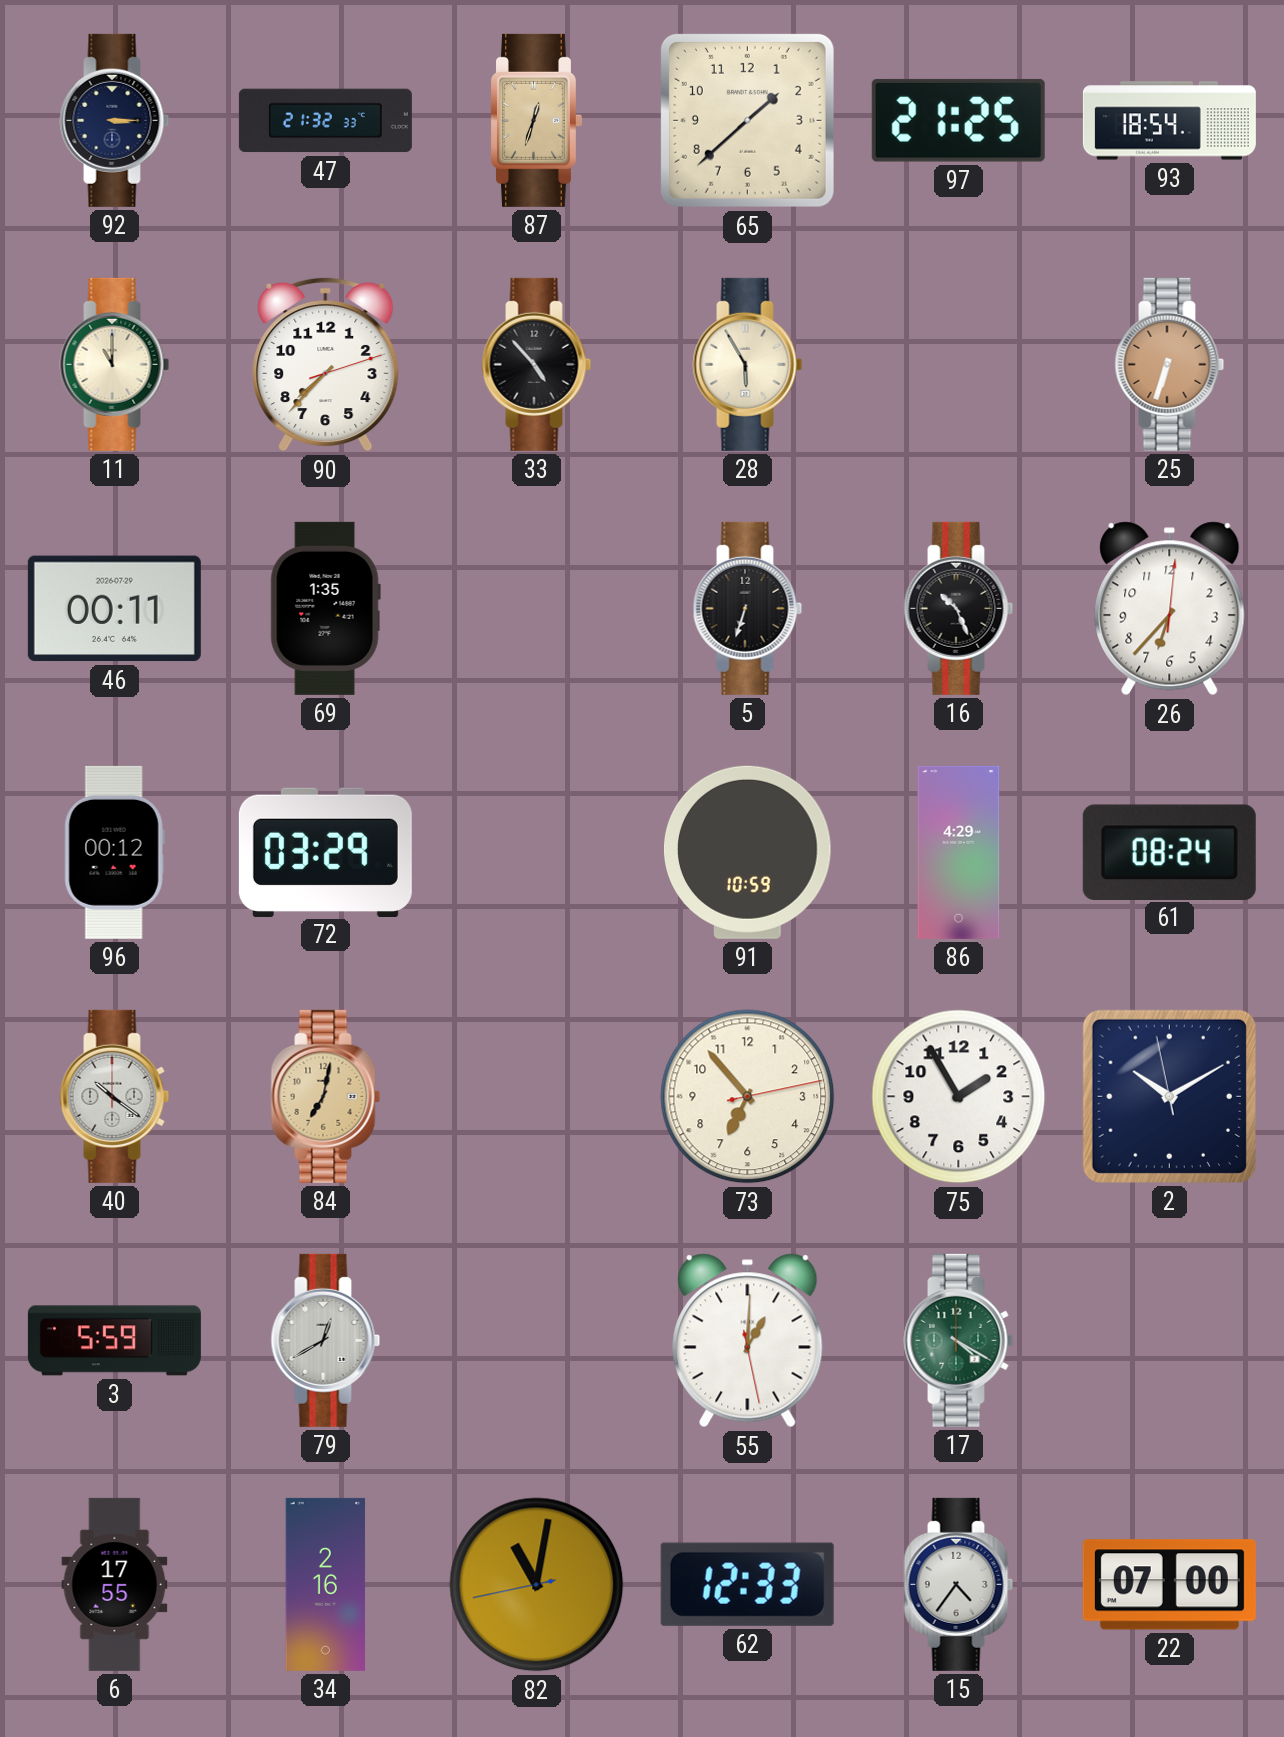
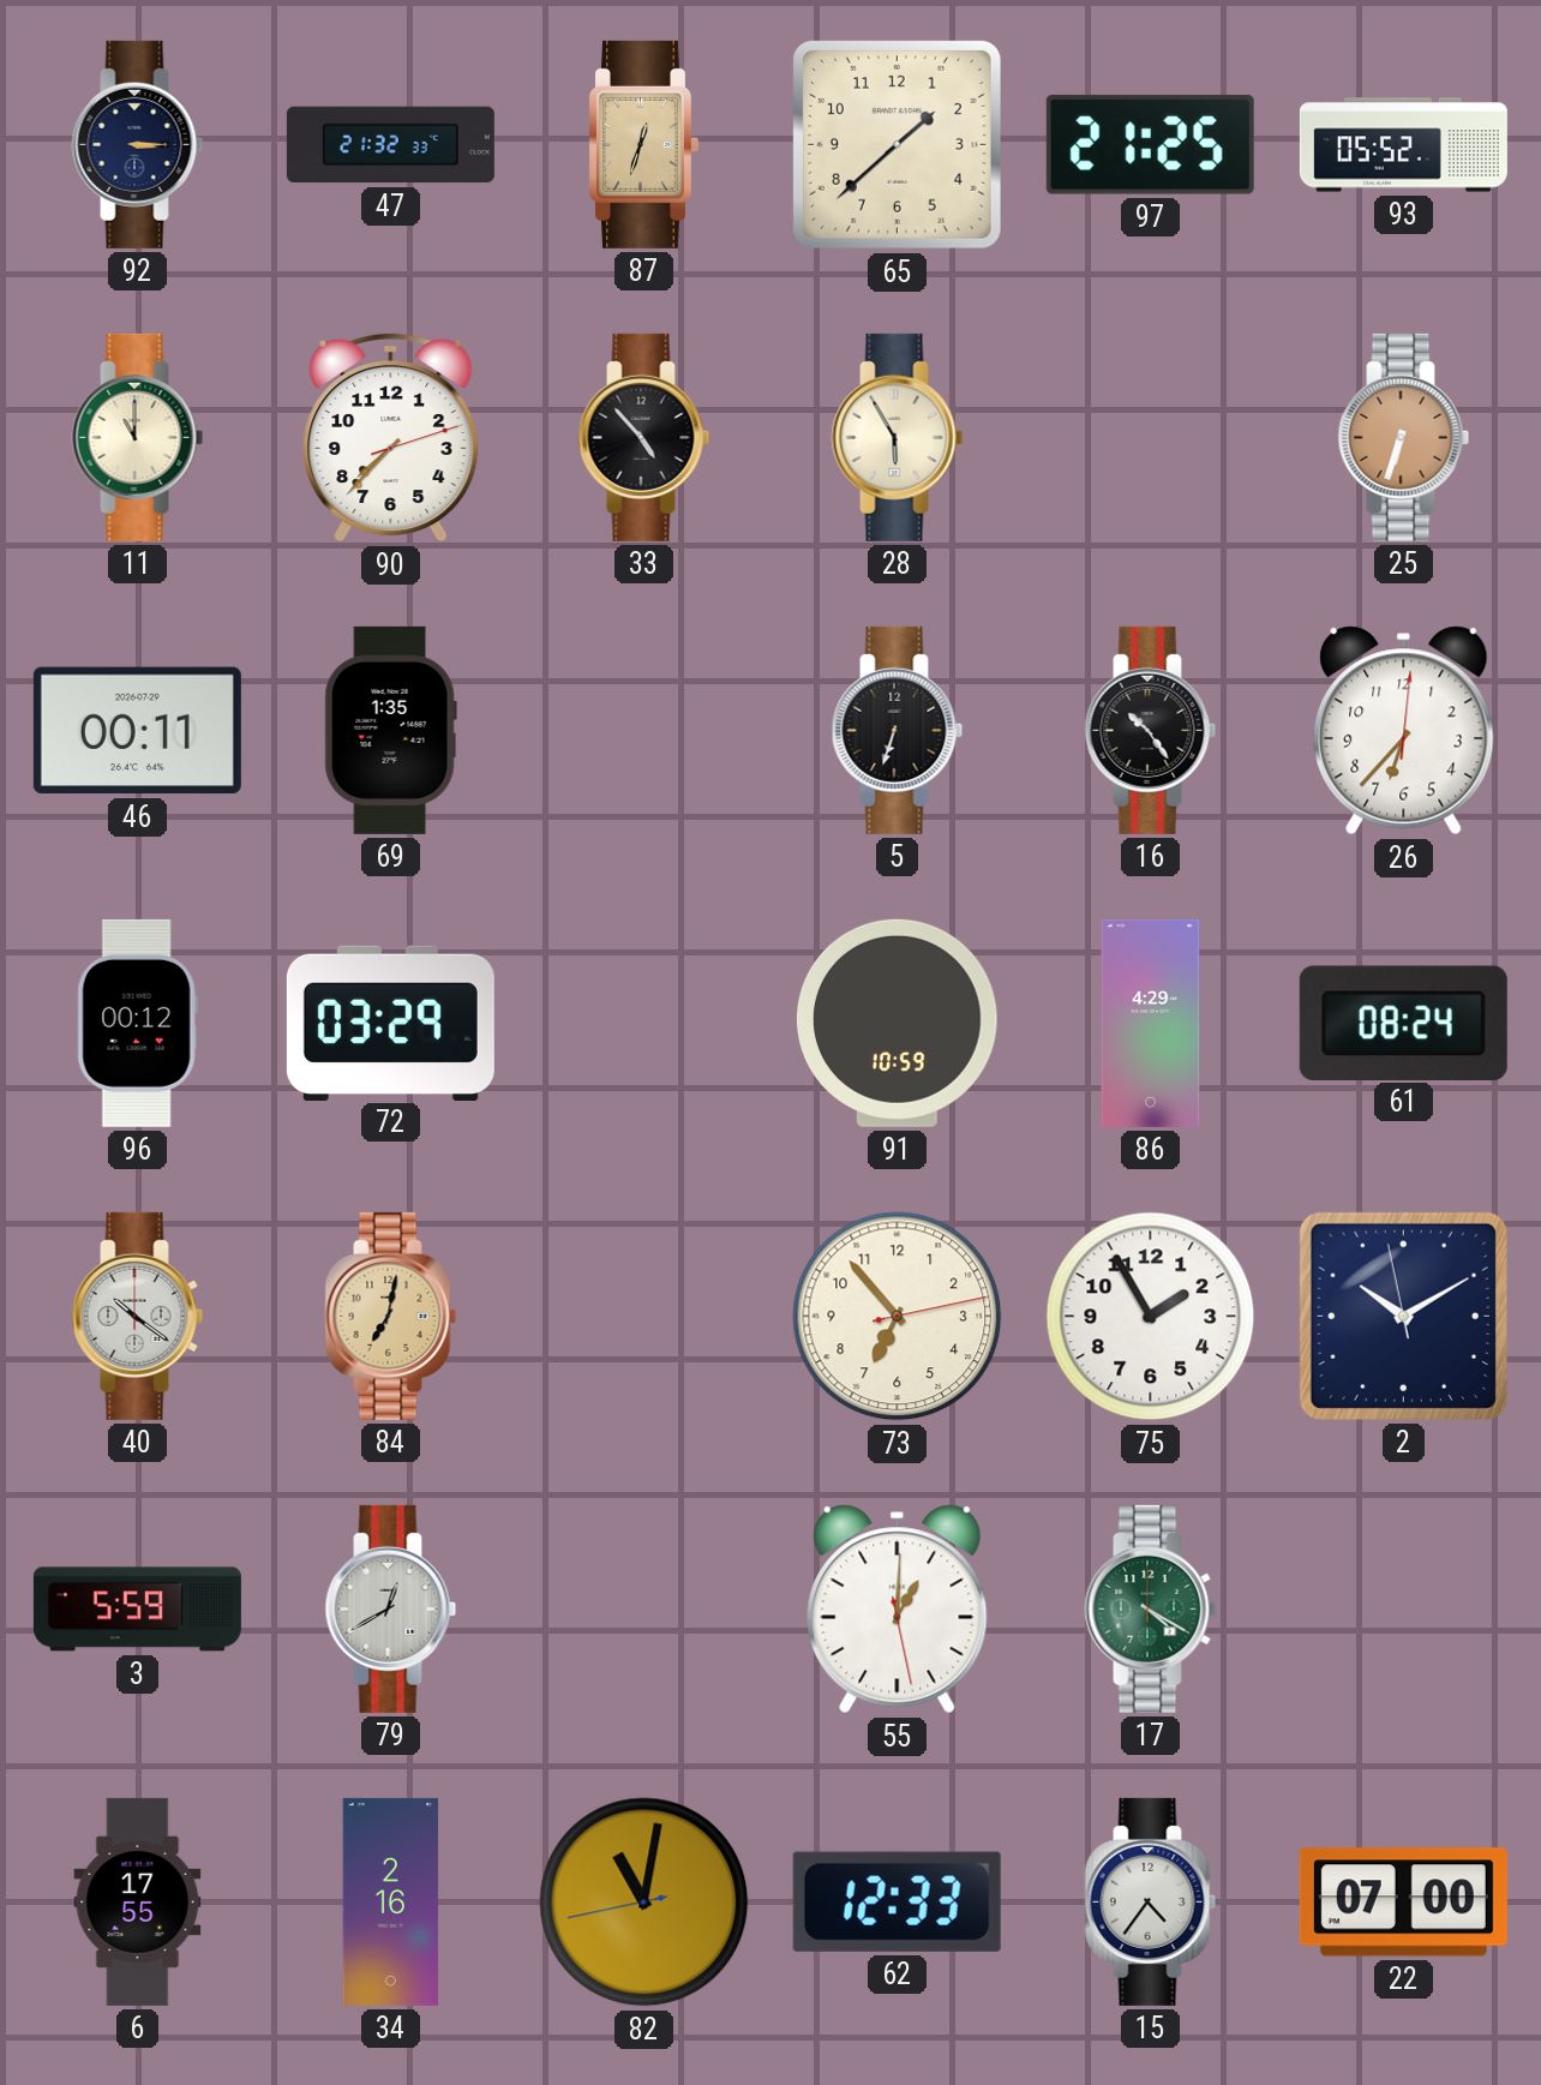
93: 18:54 -> 05:52 (1403, 145)
16: 10:26 -> 10:24 (1151, 730)
